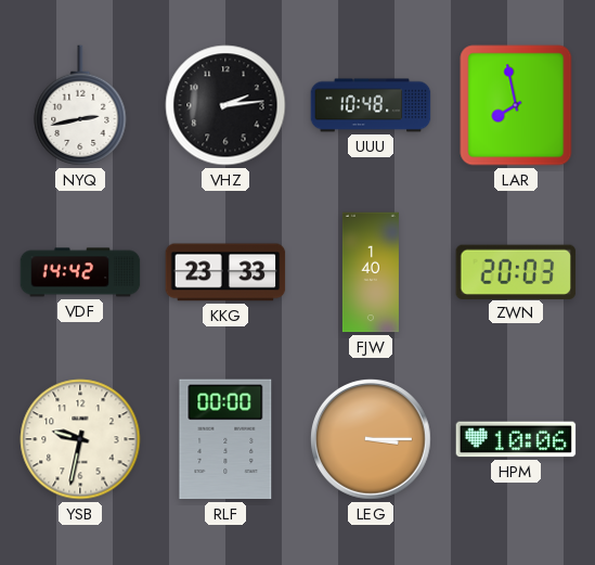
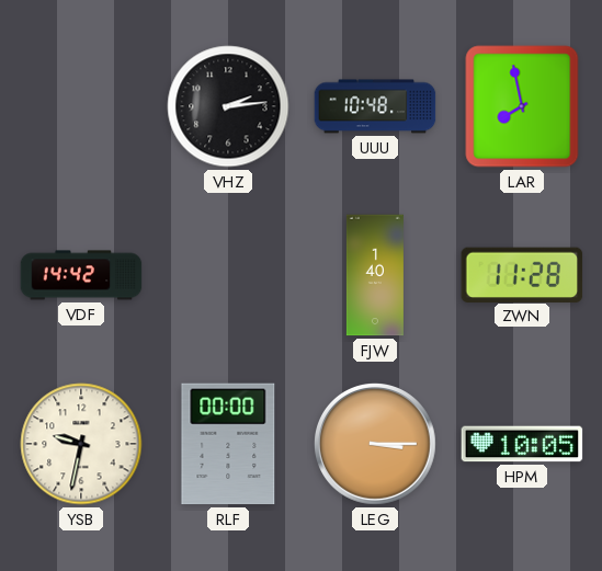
NYQ: 2:43 -> none (80, 105)
KKG: 23:33 -> none (225, 272)
ZWN: 20:03 -> 11:28 (522, 274)
HPM: 10:06 -> 10:05 (522, 444)
